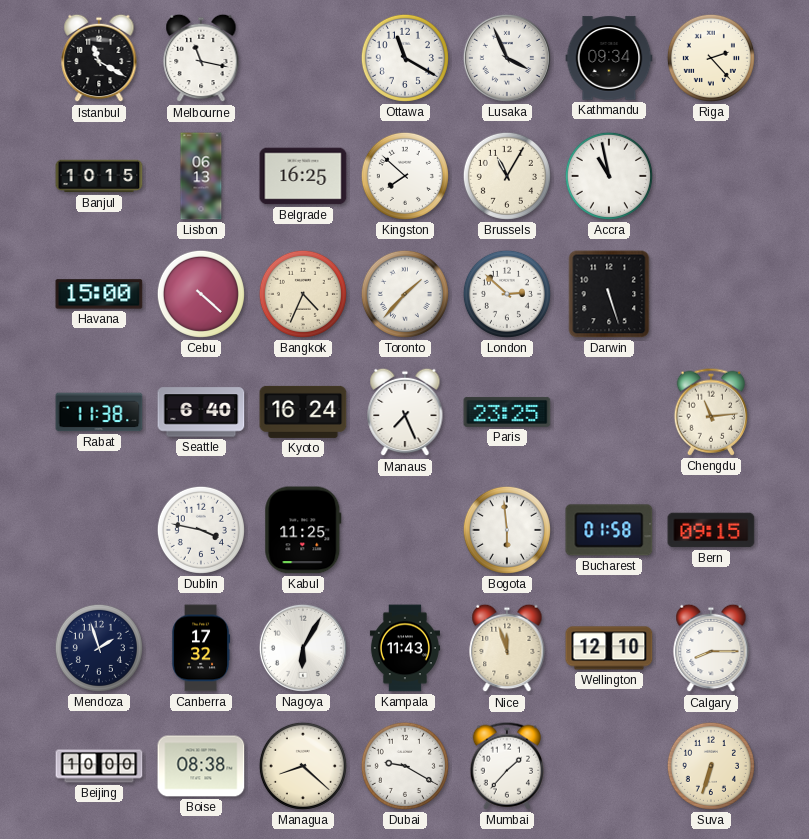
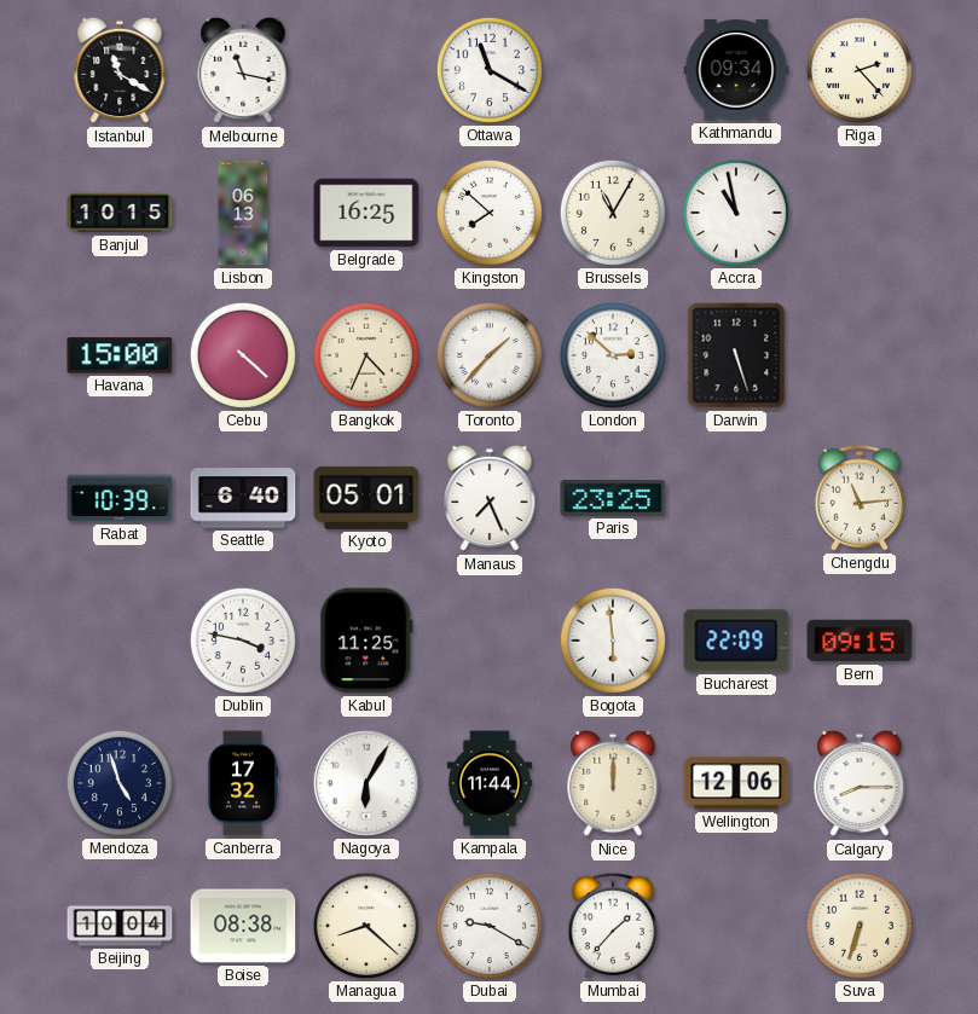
Lusaka: 3:56 -> none (507, 58)
Rabat: 11:38 -> 10:39 (120, 498)
Kyoto: 16:24 -> 05:01 (366, 498)
Bucharest: 01:58 -> 22:09 (736, 641)
Mendoza: 1:57 -> 4:57 (120, 783)
Kampala: 11:43 -> 11:44 (490, 783)
Nice: 11:57 -> 12:00 (613, 783)
Wellington: 12:10 -> 12:06 (736, 783)
Beijing: 10:00 -> 10:04 (120, 926)
